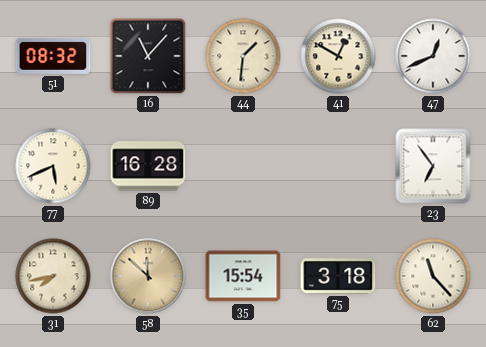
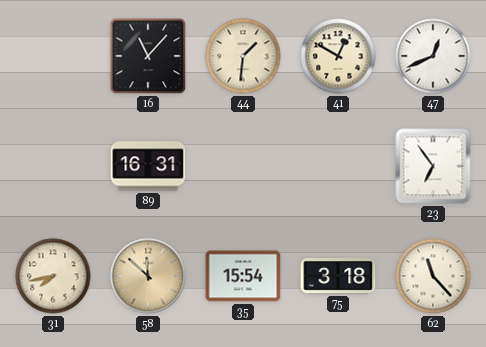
51: 08:32 -> none (53, 56)
77: 5:41 -> none (53, 166)
89: 16:28 -> 16:31 (148, 166)
